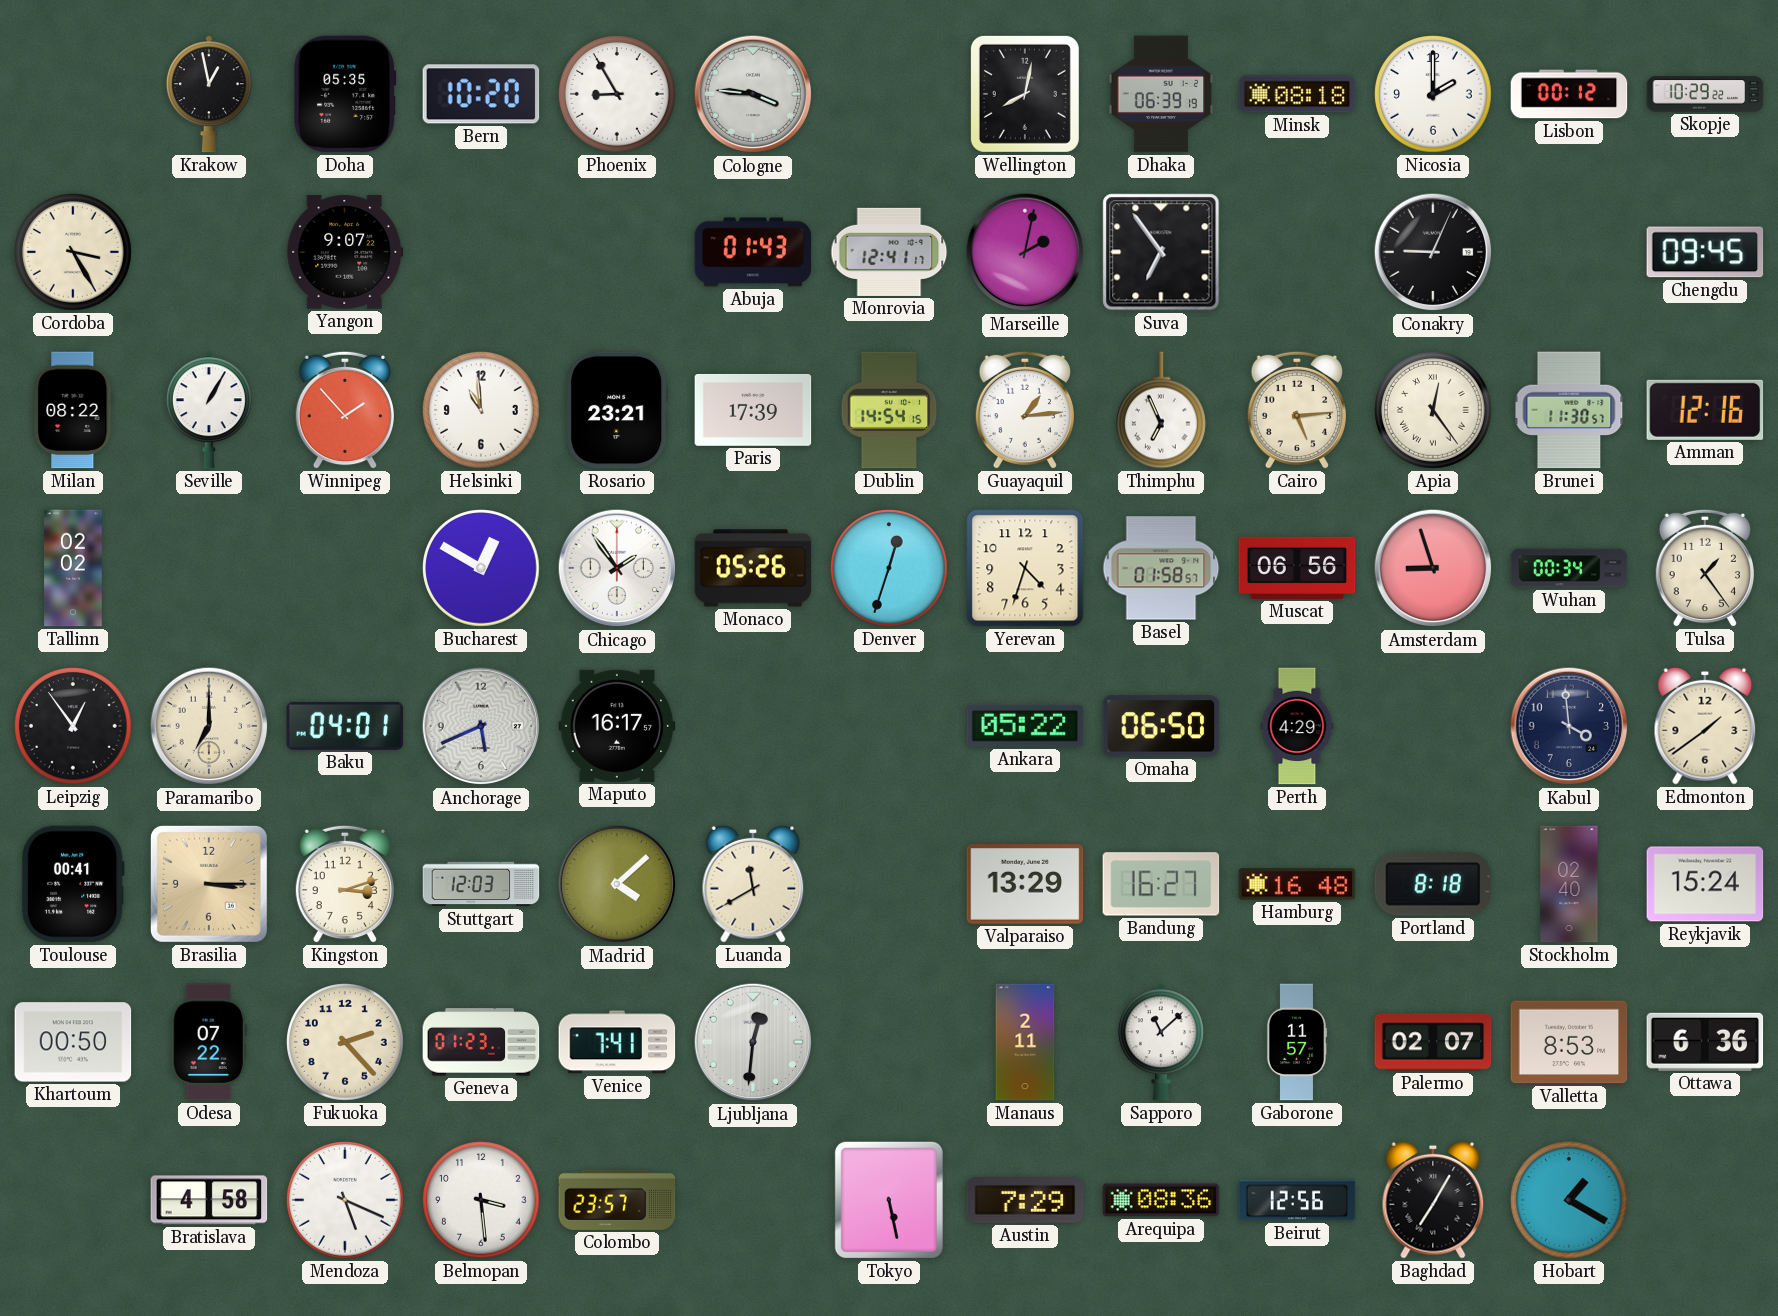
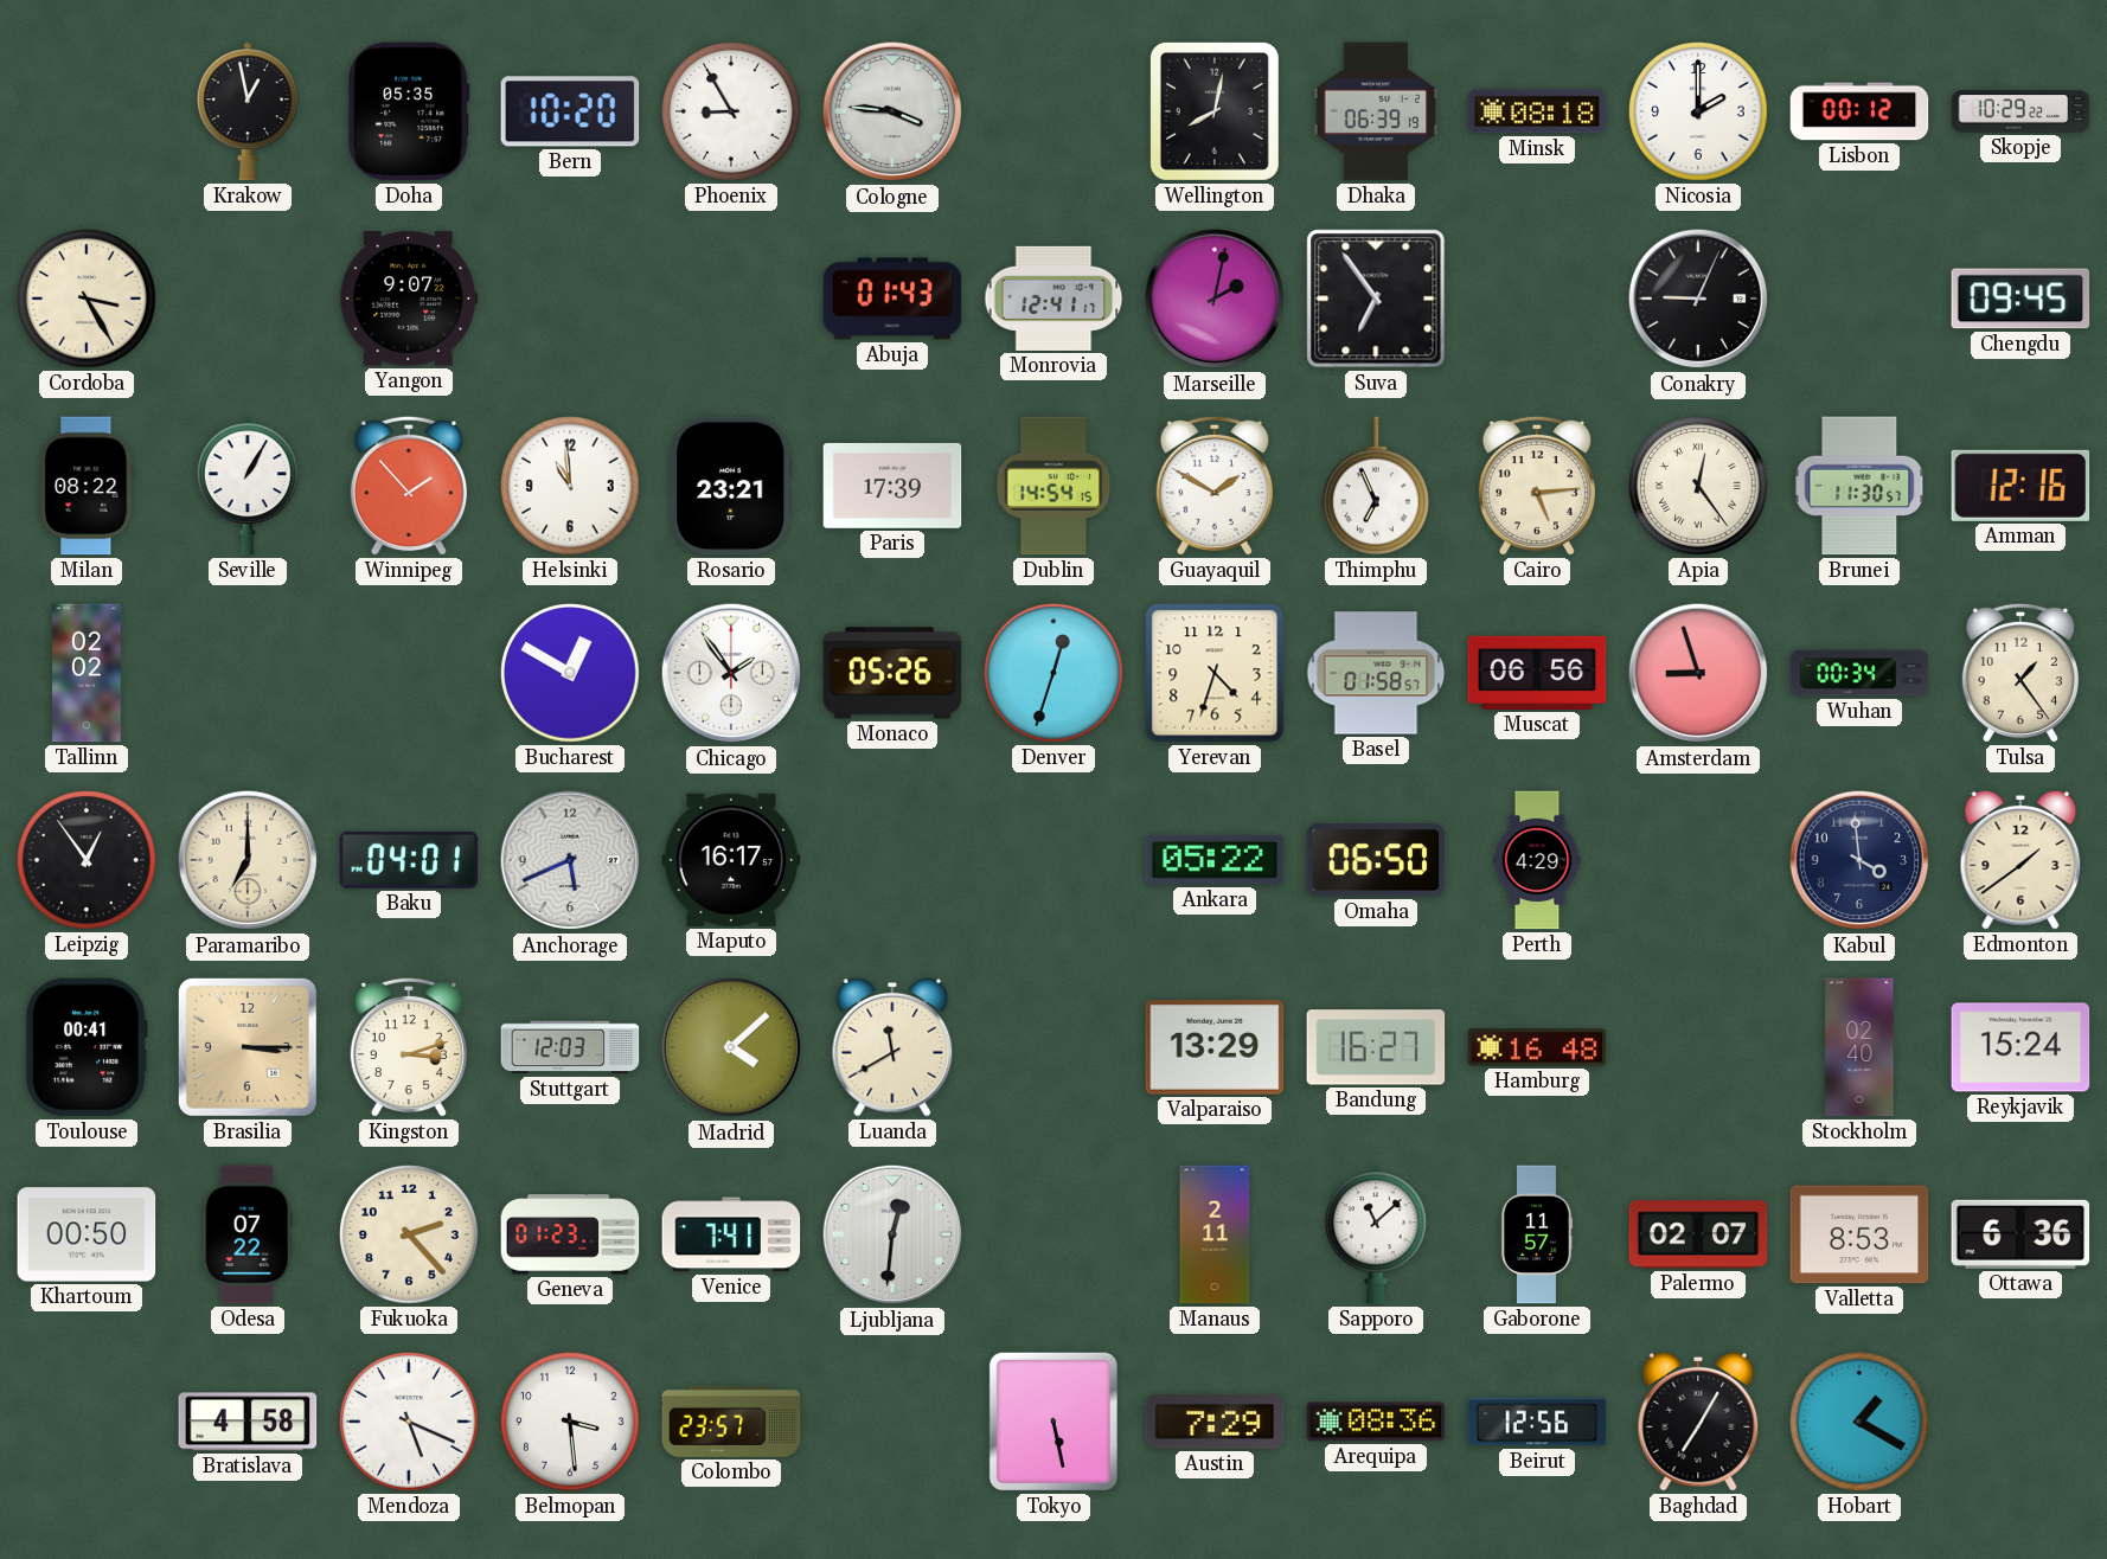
Guayaquil: 1:14 -> 1:50 (1215, 486)
Portland: 8:18 -> none (1433, 884)
